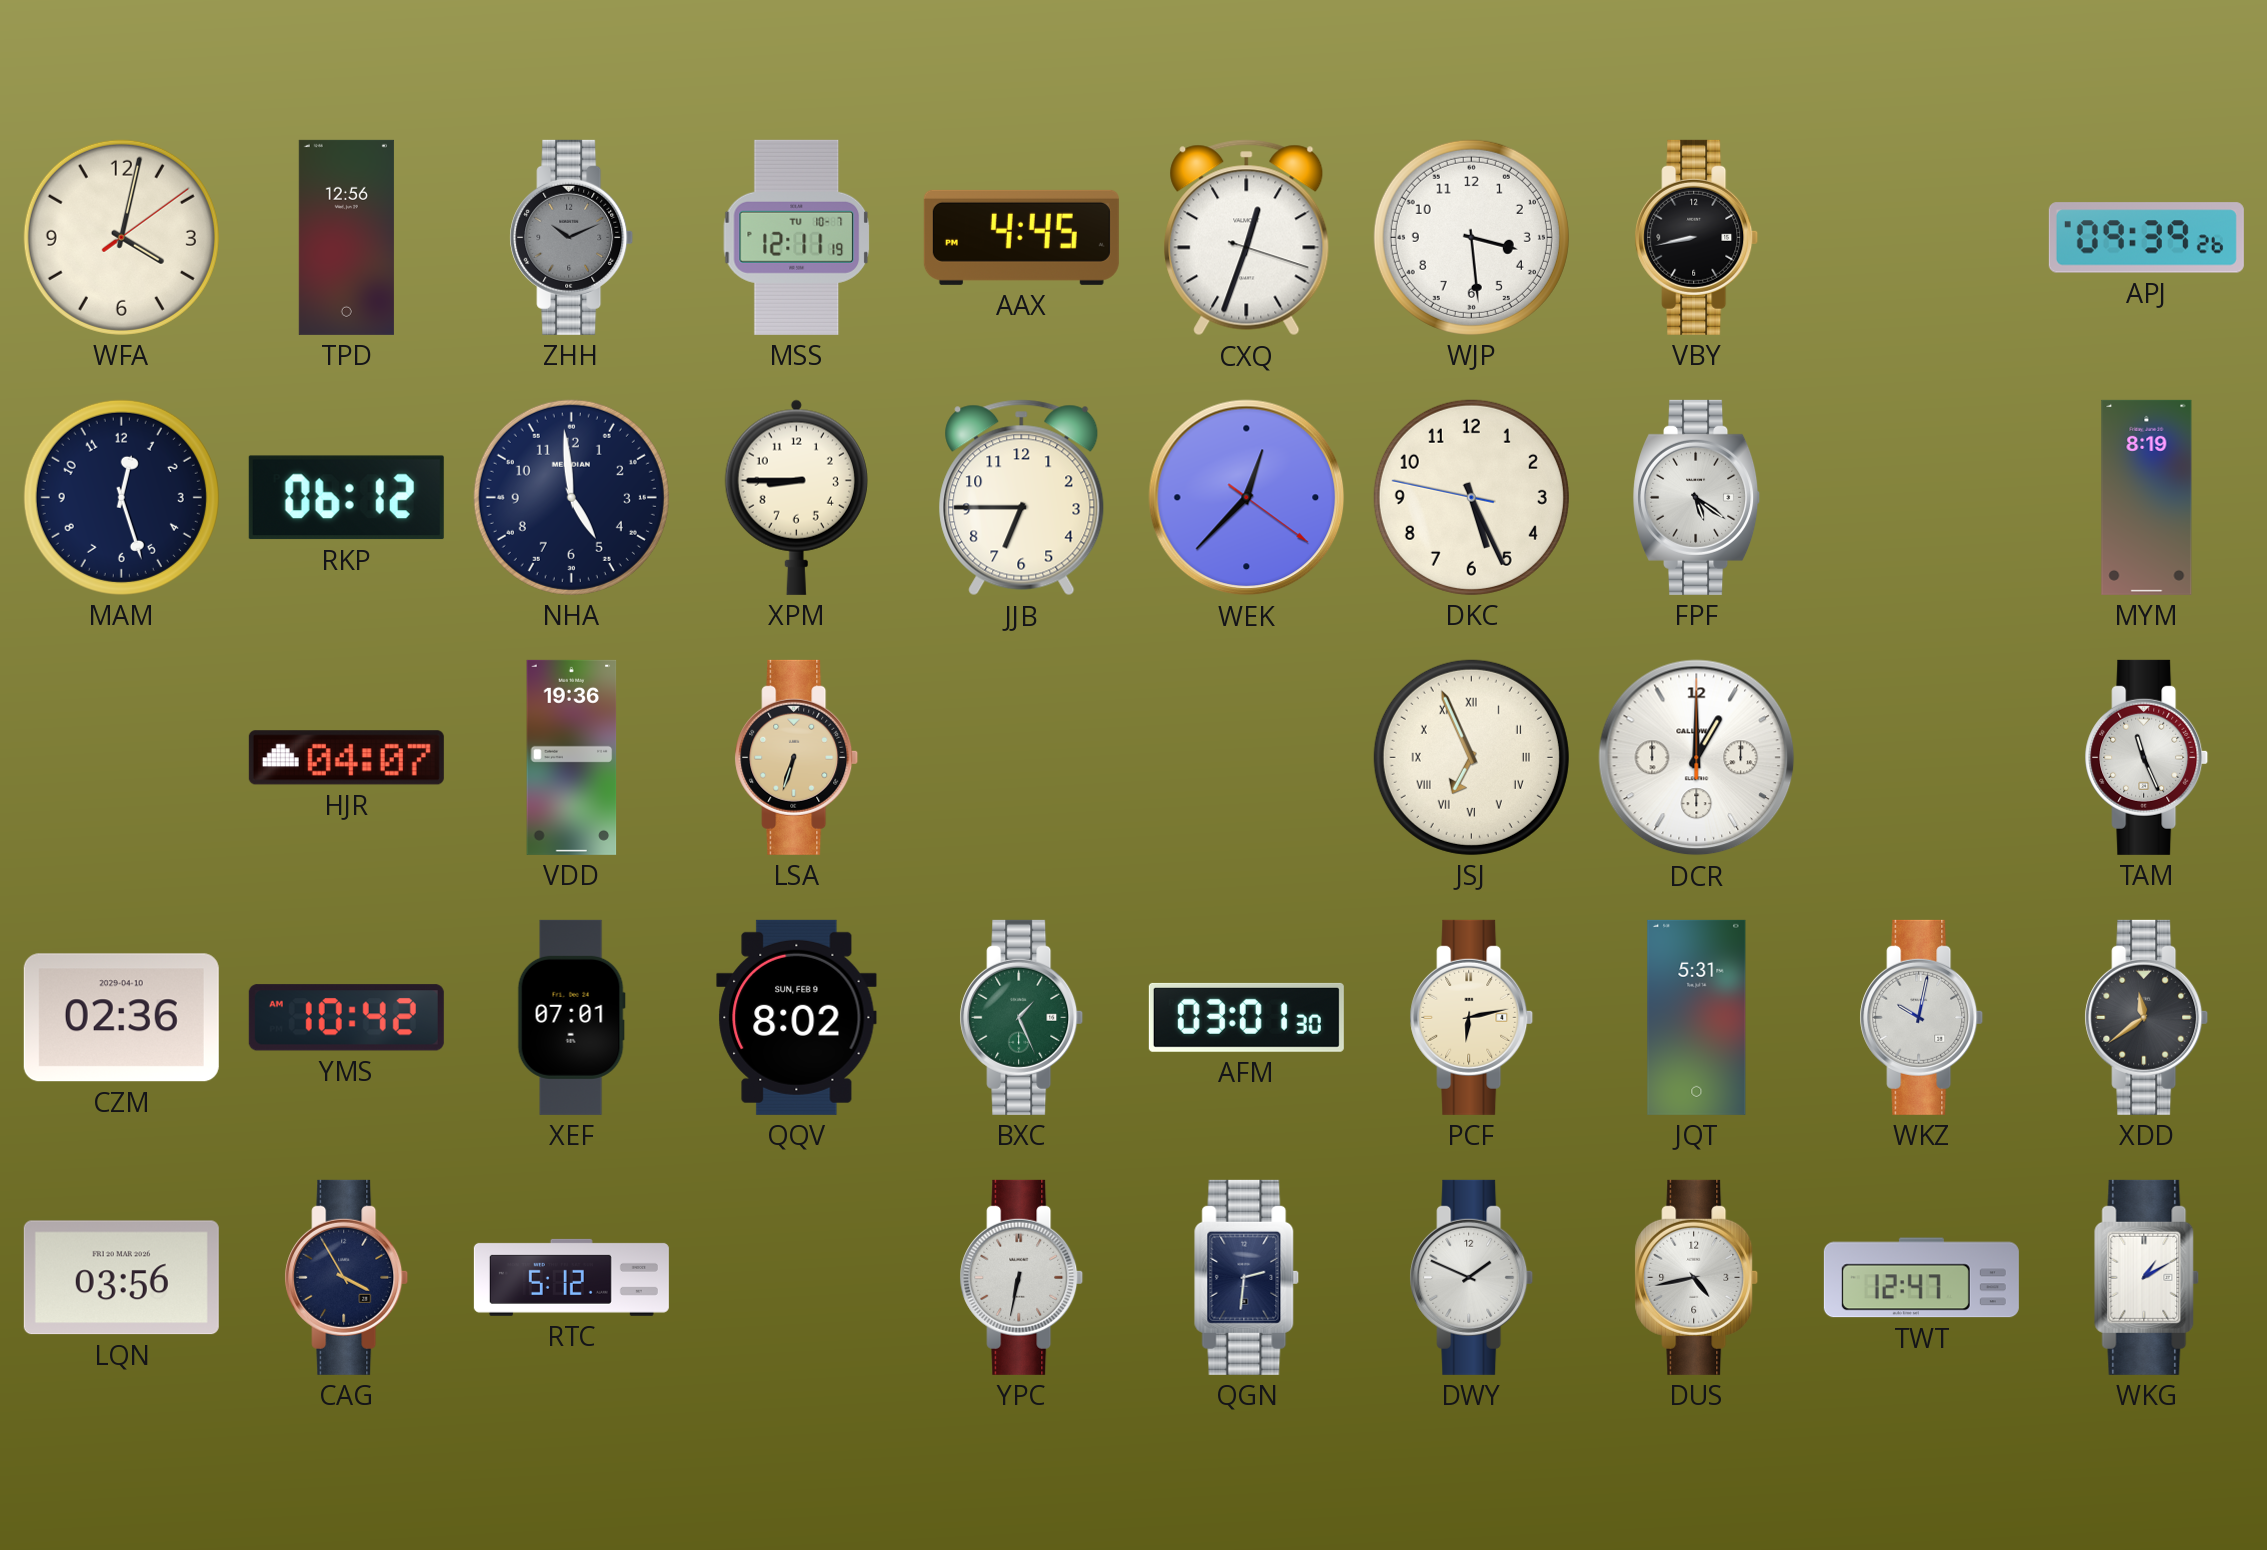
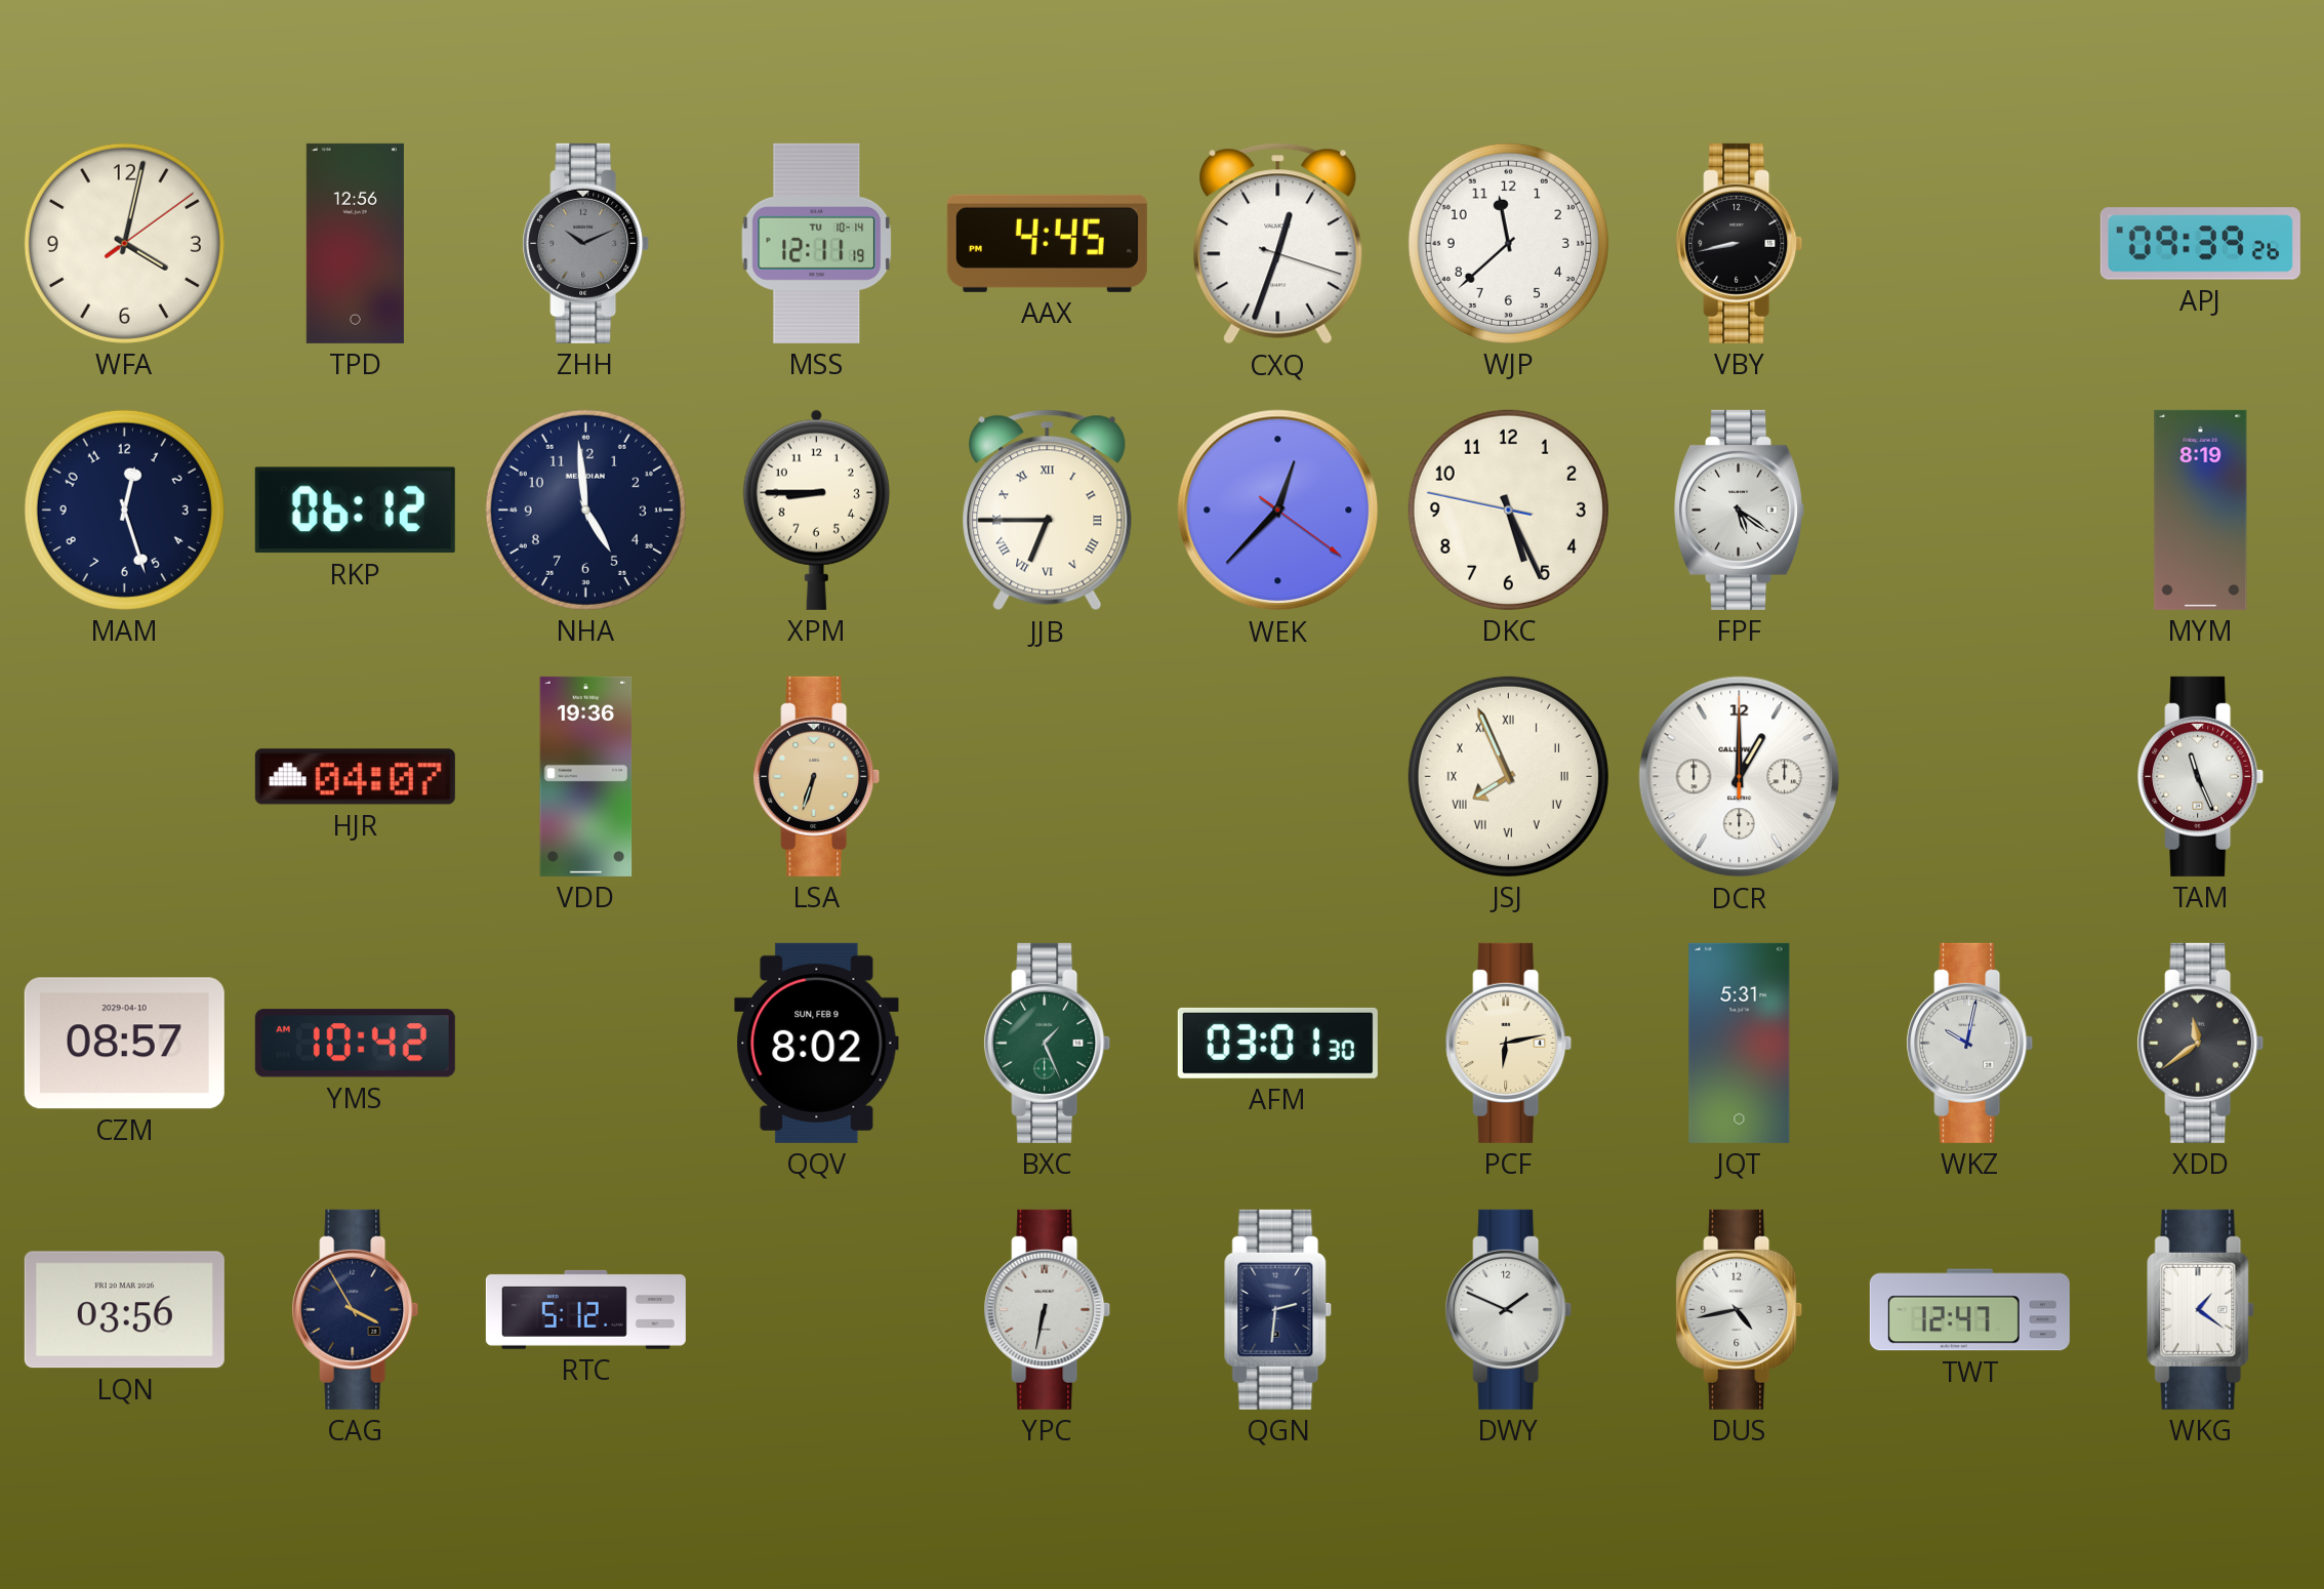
MSS date: TU 10-7 -> TU 10-14 (817, 243)
WJP: 3:29 -> 11:38 (1508, 243)
JJB numerals: Arabic -> Roman (1048, 511)
JSJ: 6:56 -> 7:56 (1508, 776)
CZM: 02:36 -> 08:57 (124, 1044)
XEF: 07:01 -> none (571, 1017)
WKG: 1:10 -> 1:21 (2200, 1309)
